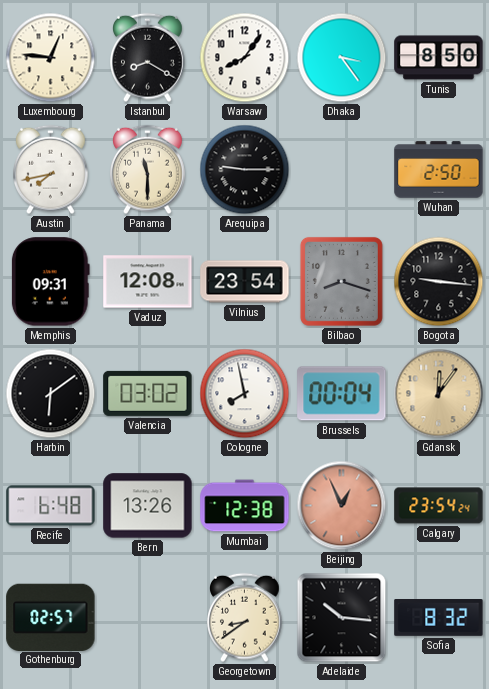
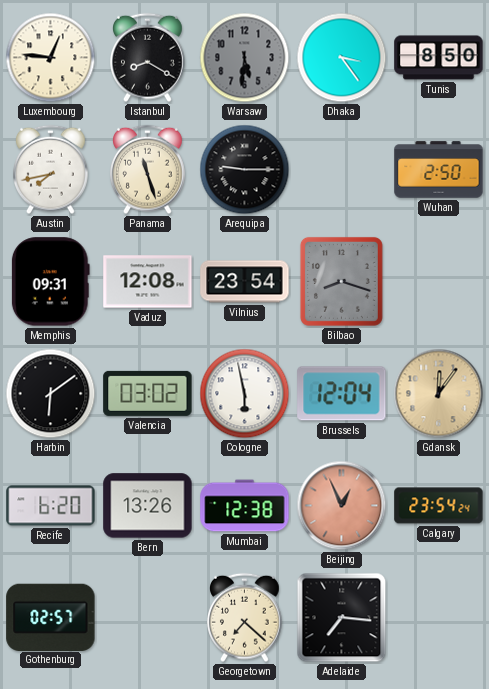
Warsaw: 8:06 -> 5:31 (245, 58)
Warsaw dial: white -> grey (245, 58)
Panama: 11:30 -> 11:27 (148, 170)
Bogota: 9:16 -> none (439, 282)
Cologne: 7:58 -> 5:58 (245, 394)
Brussels: 00:04 -> 12:04 (342, 394)
Recife: 6:48 -> 6:20 (51, 506)
Georgetown: 8:39 -> 7:22 (245, 618)
Adelaide: 10:16 -> 7:16 (342, 618)
Sofia: 8:32 -> none (439, 618)
